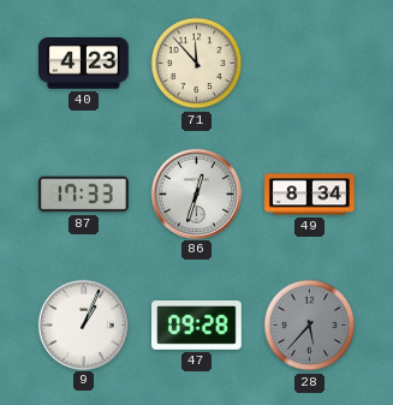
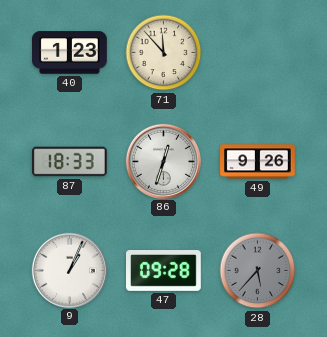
40: 4:23 -> 1:23 (70, 53)
87: 17:33 -> 18:33 (70, 162)
49: 8:34 -> 9:26 (258, 162)
